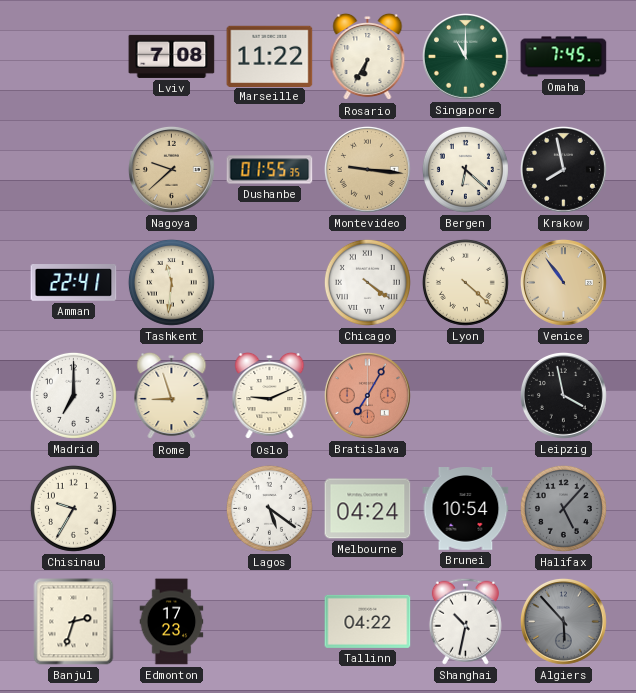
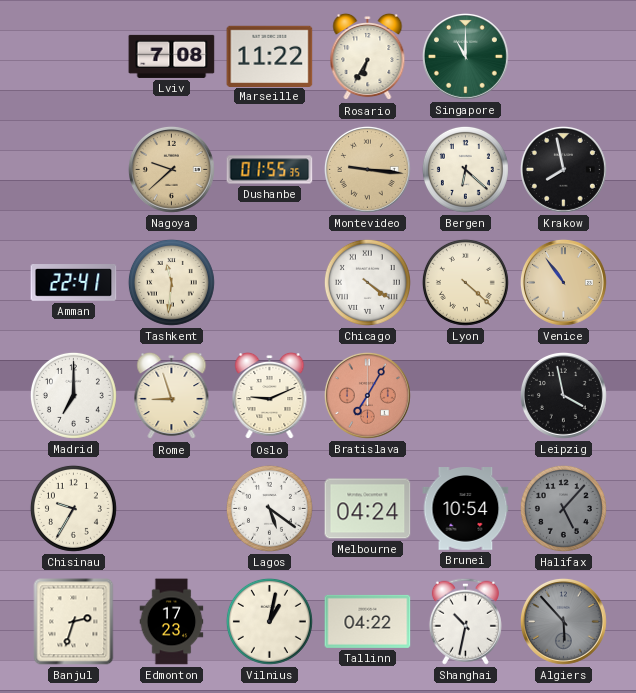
Omaha: 7:45 -> none (564, 57)
Vilnius: none -> 1:02 (269, 621)
